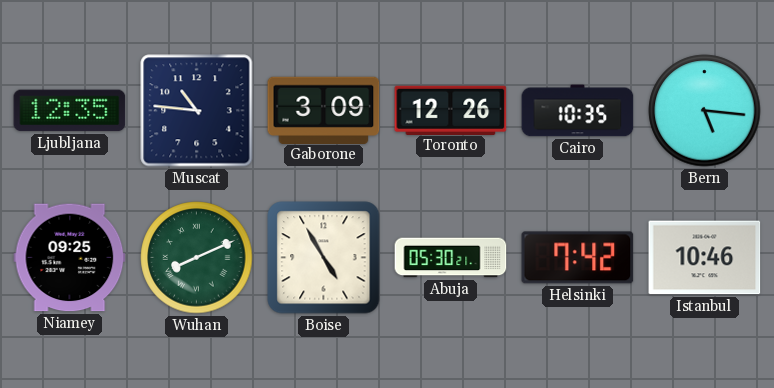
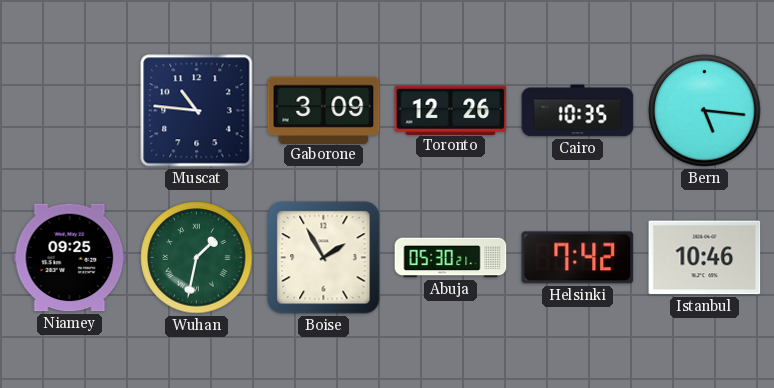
Ljubljana: 12:35 -> none (70, 111)
Wuhan: 8:11 -> 1:32 (197, 258)
Boise: 4:55 -> 1:55 (324, 258)
